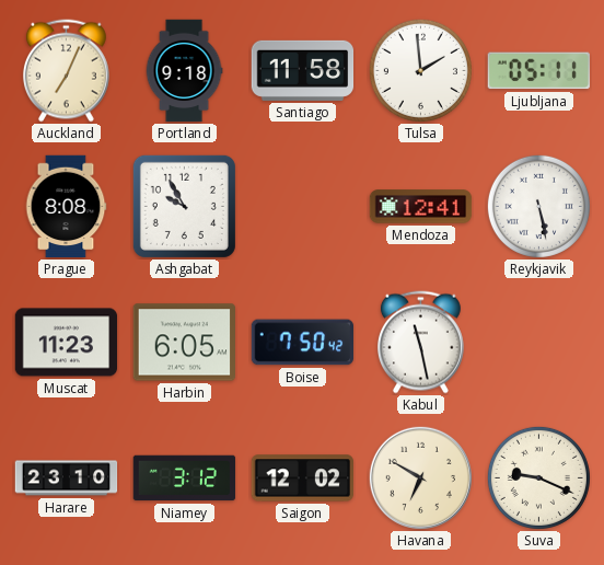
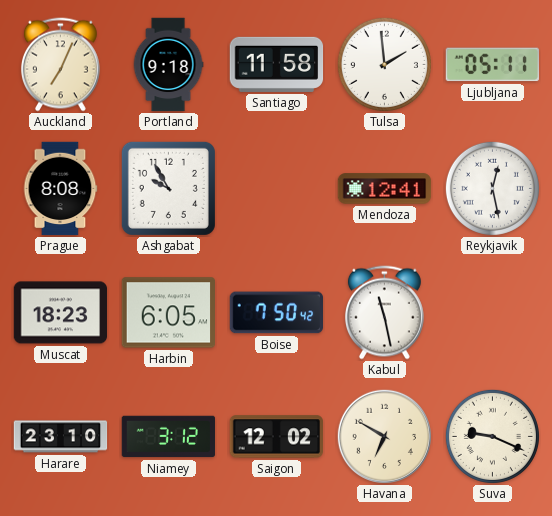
Reykjavik: 5:28 -> 12:28 (492, 188)
Muscat: 11:23 -> 18:23 (61, 313)
